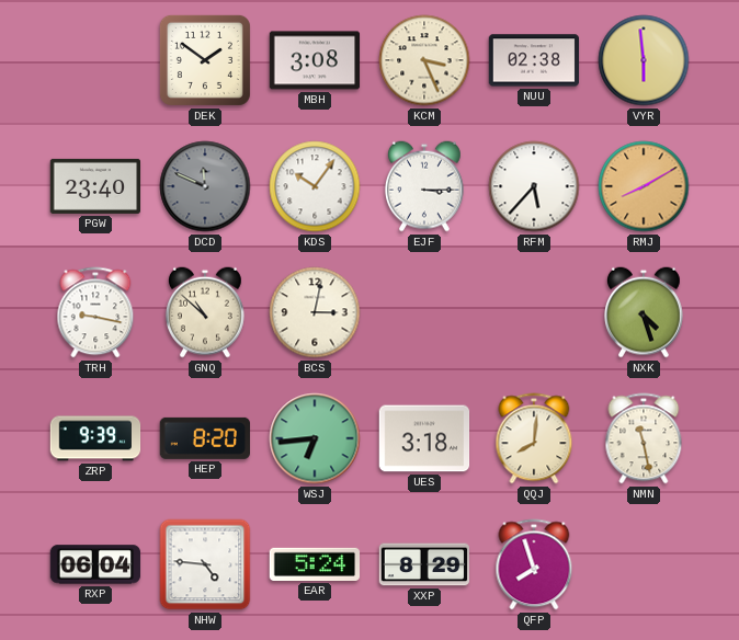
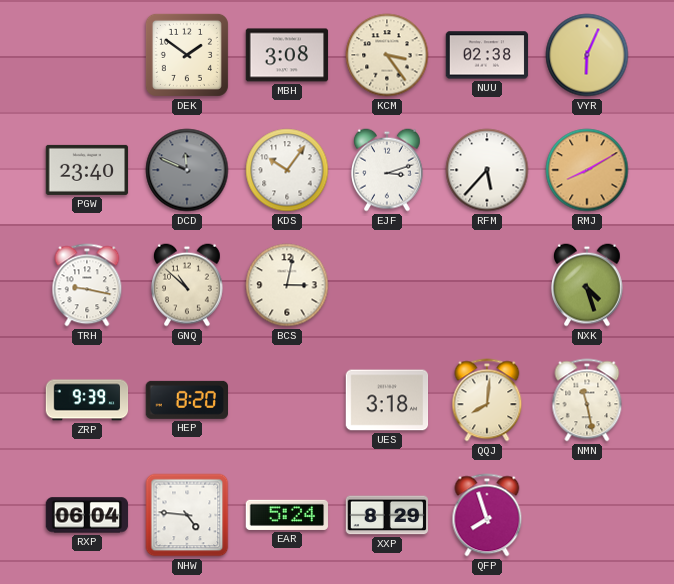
KCM: 3:26 -> 3:24 (387, 55)
VYR: 5:59 -> 6:04 (587, 55)
EJF: 3:15 -> 3:12 (388, 170)
WSJ: 6:44 -> none (315, 438)
